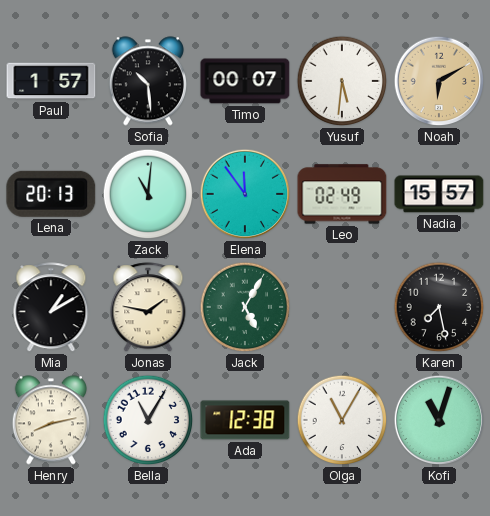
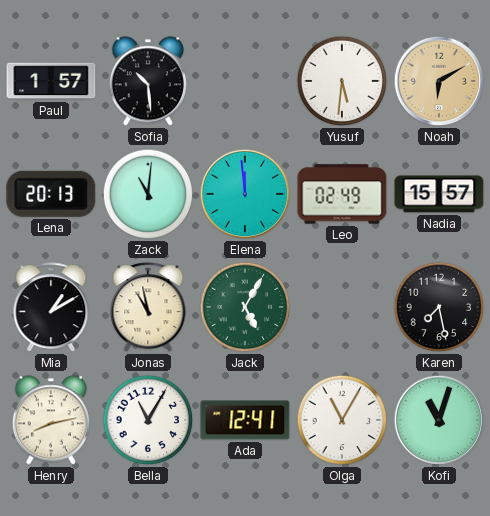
Timo: 00:07 -> none (245, 81)
Elena: 11:54 -> 11:59 (245, 194)
Jonas: 1:47 -> 10:58 (148, 308)
Ada: 12:38 -> 12:41 (245, 420)
